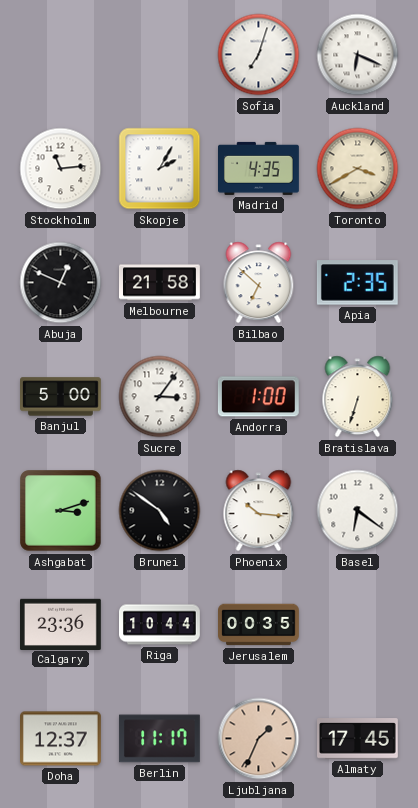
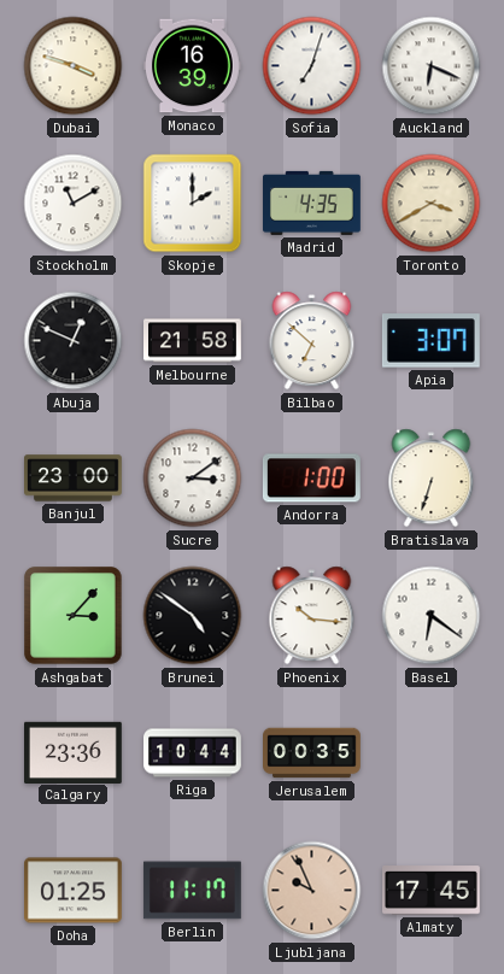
Dubai: none -> 3:48 (74, 66)
Monaco: none -> 16:39 (192, 66)
Stockholm: 11:14 -> 11:10 (74, 204)
Skopje: 2:05 -> 2:00 (193, 204)
Apia: 2:35 -> 3:07 (430, 341)
Banjul: 5:00 -> 23:00 (74, 479)
Sucre: 3:06 -> 3:09 (193, 479)
Ashgabat: 3:12 -> 3:07 (74, 616)
Doha: 12:37 -> 01:25 (74, 891)
Ljubljana: 1:34 -> 9:56 (312, 891)
